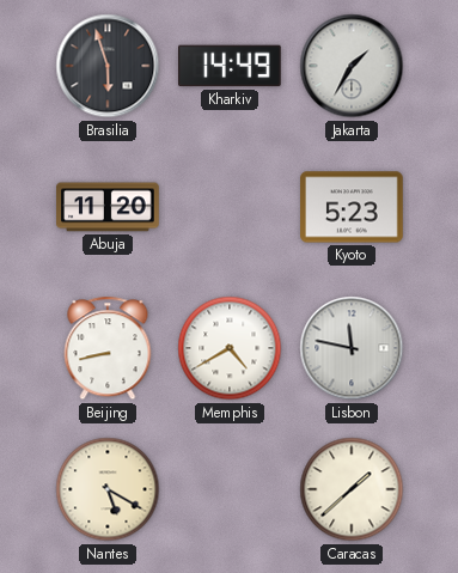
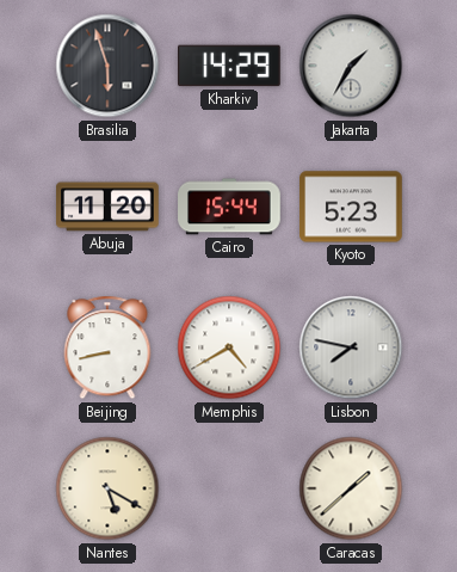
Kharkiv: 14:49 -> 14:29 (230, 66)
Cairo: none -> 15:44 (229, 207)
Lisbon: 11:47 -> 7:47 (351, 347)
